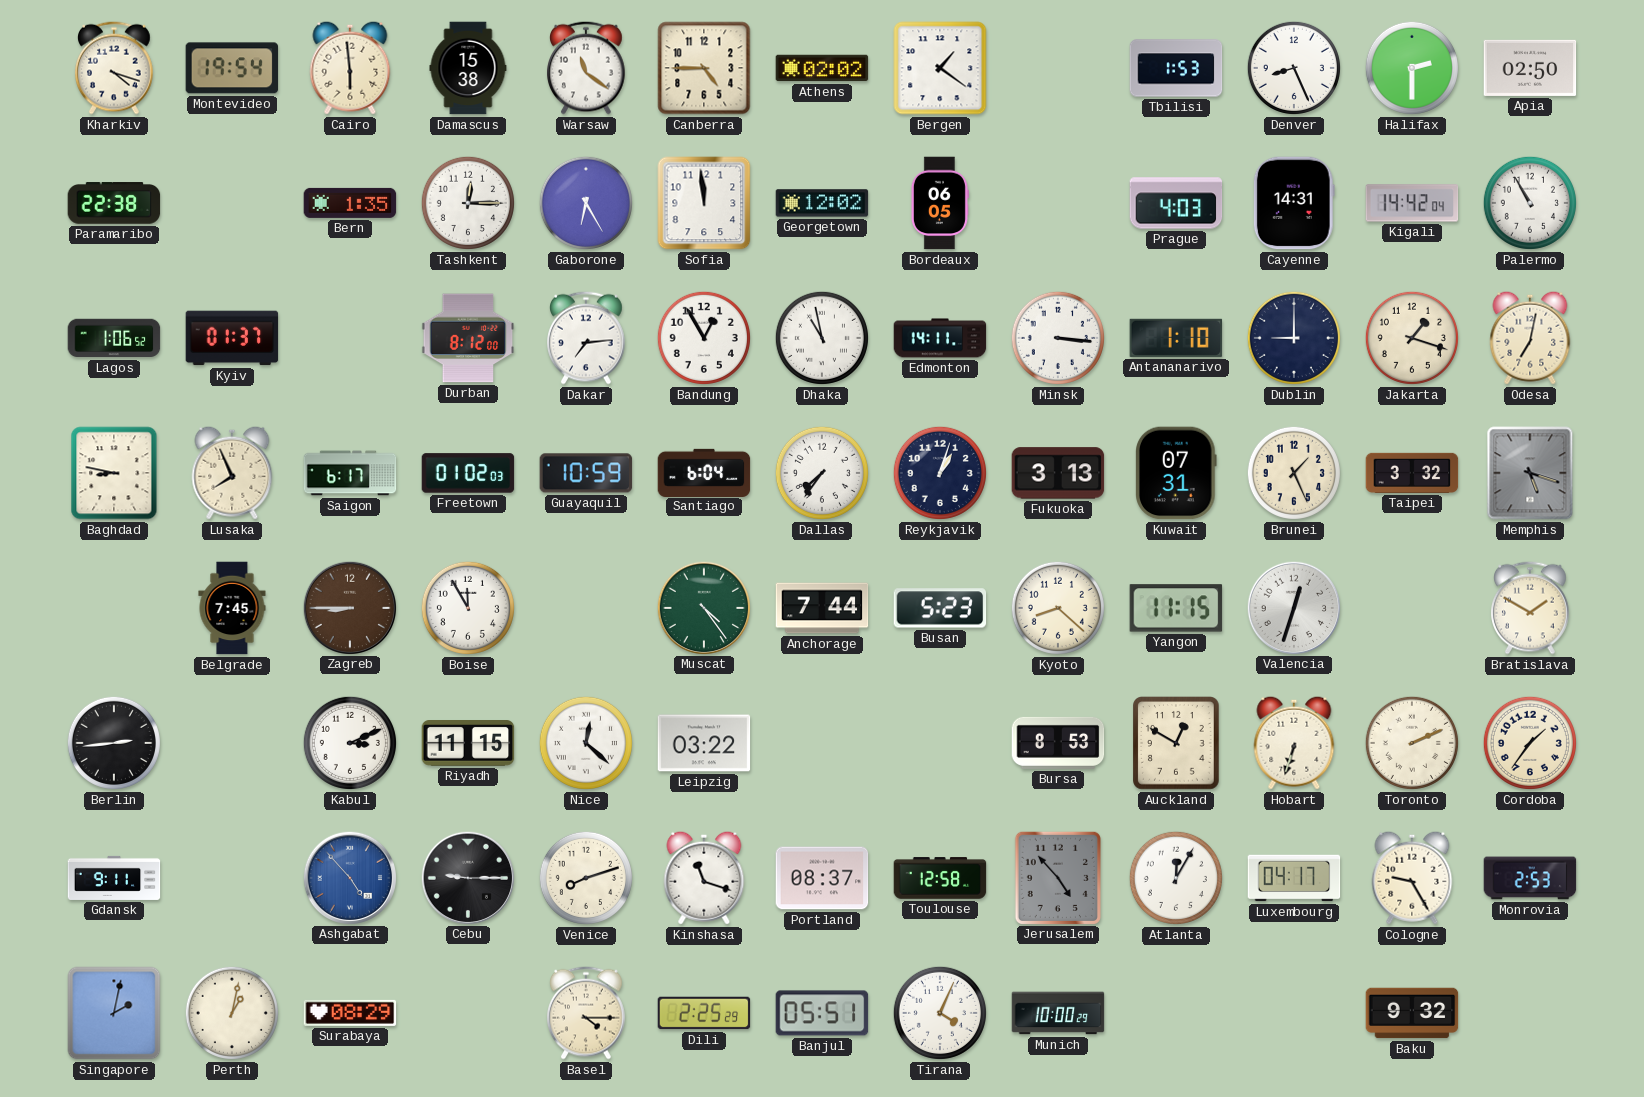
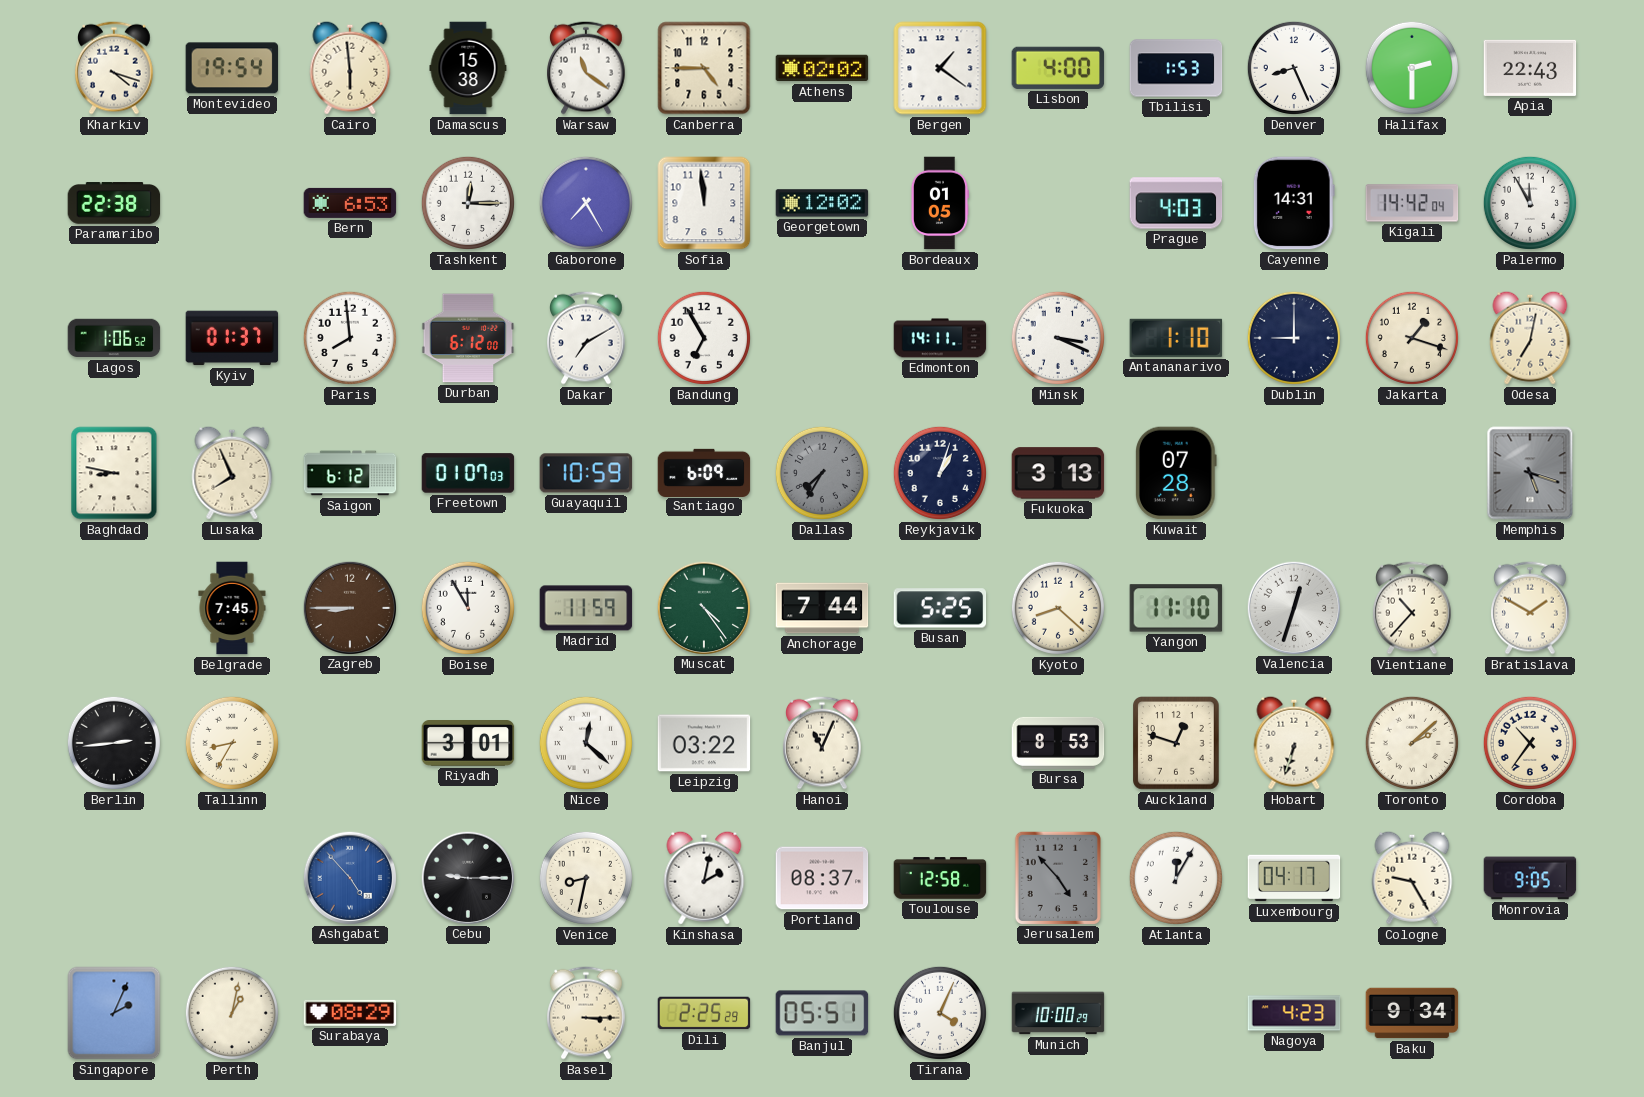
Lisbon: none -> 4:00 (1058, 68)
Apia: 02:50 -> 22:43 (1530, 68)
Bern: 1:35 -> 6:53 (350, 203)
Gaborone: 6:25 -> 7:25 (586, 203)
Bordeaux: 06:05 -> 01:05 (939, 203)
Palermo: 10:55 -> 11:55 (1530, 203)
Paris: none -> 7:59 (350, 338)
Durban: 8:12 -> 6:12 (468, 338)
Dakar: 7:14 -> 7:10 (587, 338)
Bandung: 12:55 -> 6:55 (704, 338)
Dhaka: 10:58 -> none (822, 338)
Minsk: 3:16 -> 3:19 (1058, 338)
Saigon: 6:17 -> 6:12 (350, 473)
Freetown: 01:02 -> 01:07 (468, 473)
Santiago: 6:04 -> 6:09 (704, 472)
Dallas: 7:36 -> 7:35 (822, 473)
Dallas dial: white -> grey (822, 473)
Kuwait: 07:31 -> 07:28 (1176, 473)
Brunei: 1:26 -> none (1294, 473)
Taipei: 3:32 -> none (1412, 473)
Madrid: none -> 11:59 (586, 608)
Busan: 5:23 -> 5:25 (940, 608)
Yangon: 11:15 -> 11:10 (1176, 608)
Vientiane: none -> 10:37 (1413, 608)
Tallinn: none -> 8:35 (232, 743)
Kabul: 3:11 -> none (350, 743)
Riyadh: 11:15 -> 3:01 (468, 744)
Hanoi: none -> 11:04 (823, 743)
Auckland: 12:50 -> 12:48 (1177, 743)
Toronto: 2:11 -> 2:08 (1412, 743)
Cordoba: 1:36 -> 10:36 (1530, 743)
Gdansk: 9:11 -> none (114, 878)
Venice: 8:12 -> 8:32 (586, 878)
Kinshasa: 11:18 -> 2:02 (704, 878)
Monrovia: 2:53 -> 9:05 (1530, 878)
Singapore: 2:02 -> 2:04 (114, 1013)
Basel: 4:15 -> 3:15 (587, 1013)
Nagoya: none -> 4:23 (1294, 1013)
Baku: 9:32 -> 9:34 (1412, 1013)
